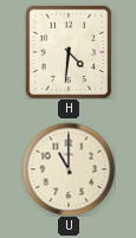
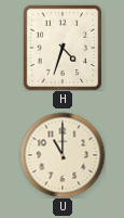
H: 4:31 -> 4:33 (63, 48)
